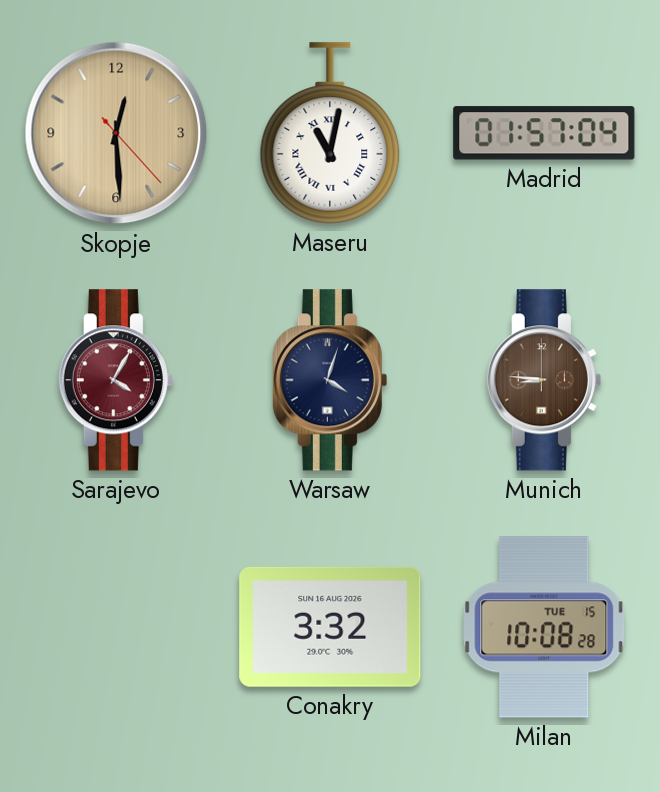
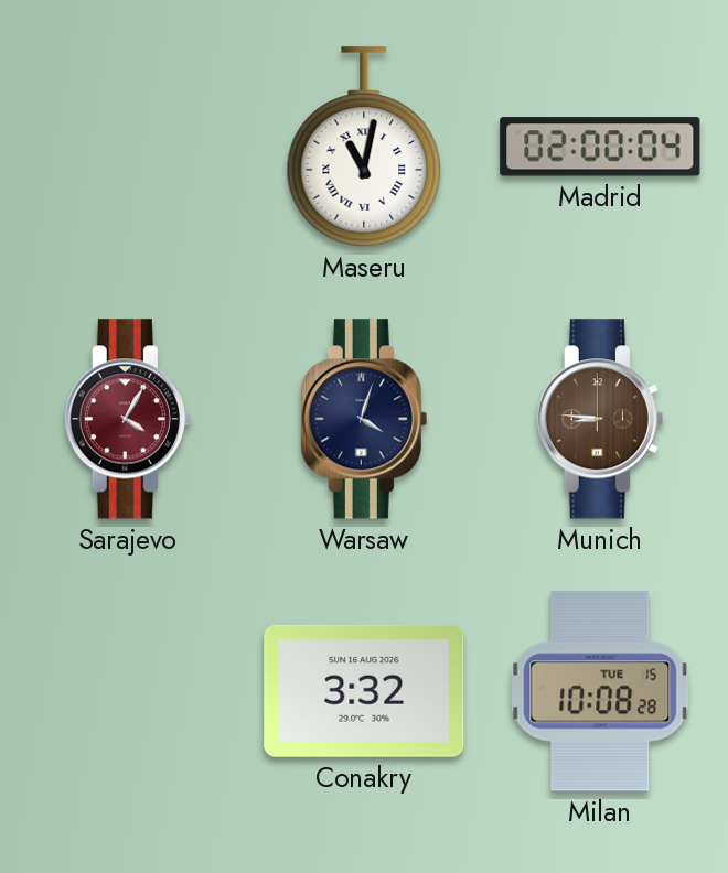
Skopje: 12:29 -> none (116, 133)
Madrid: 01:57 -> 02:00 (600, 147)
